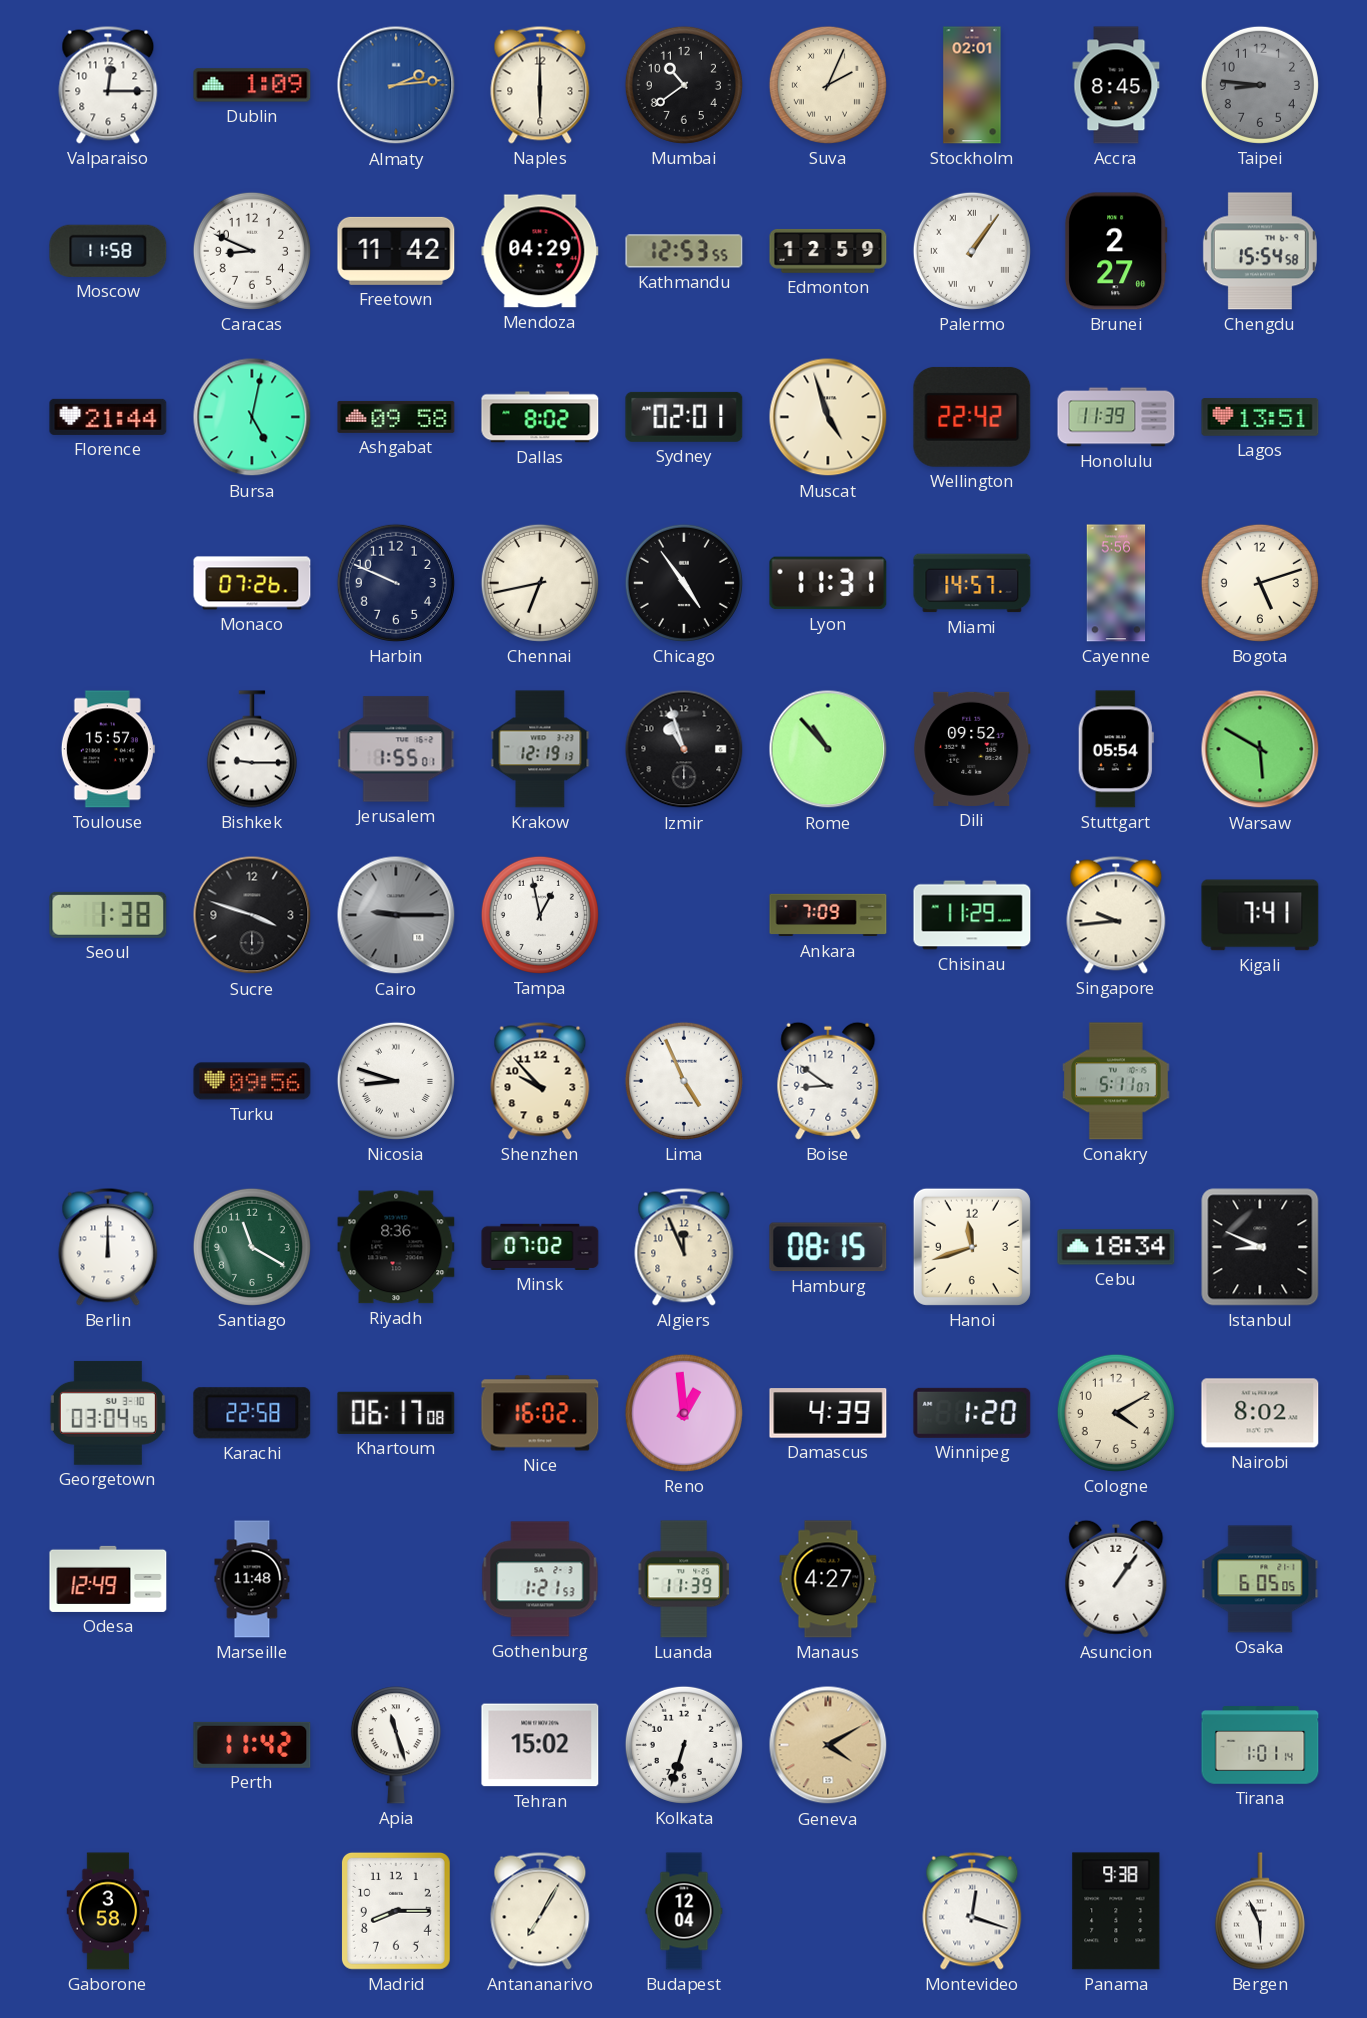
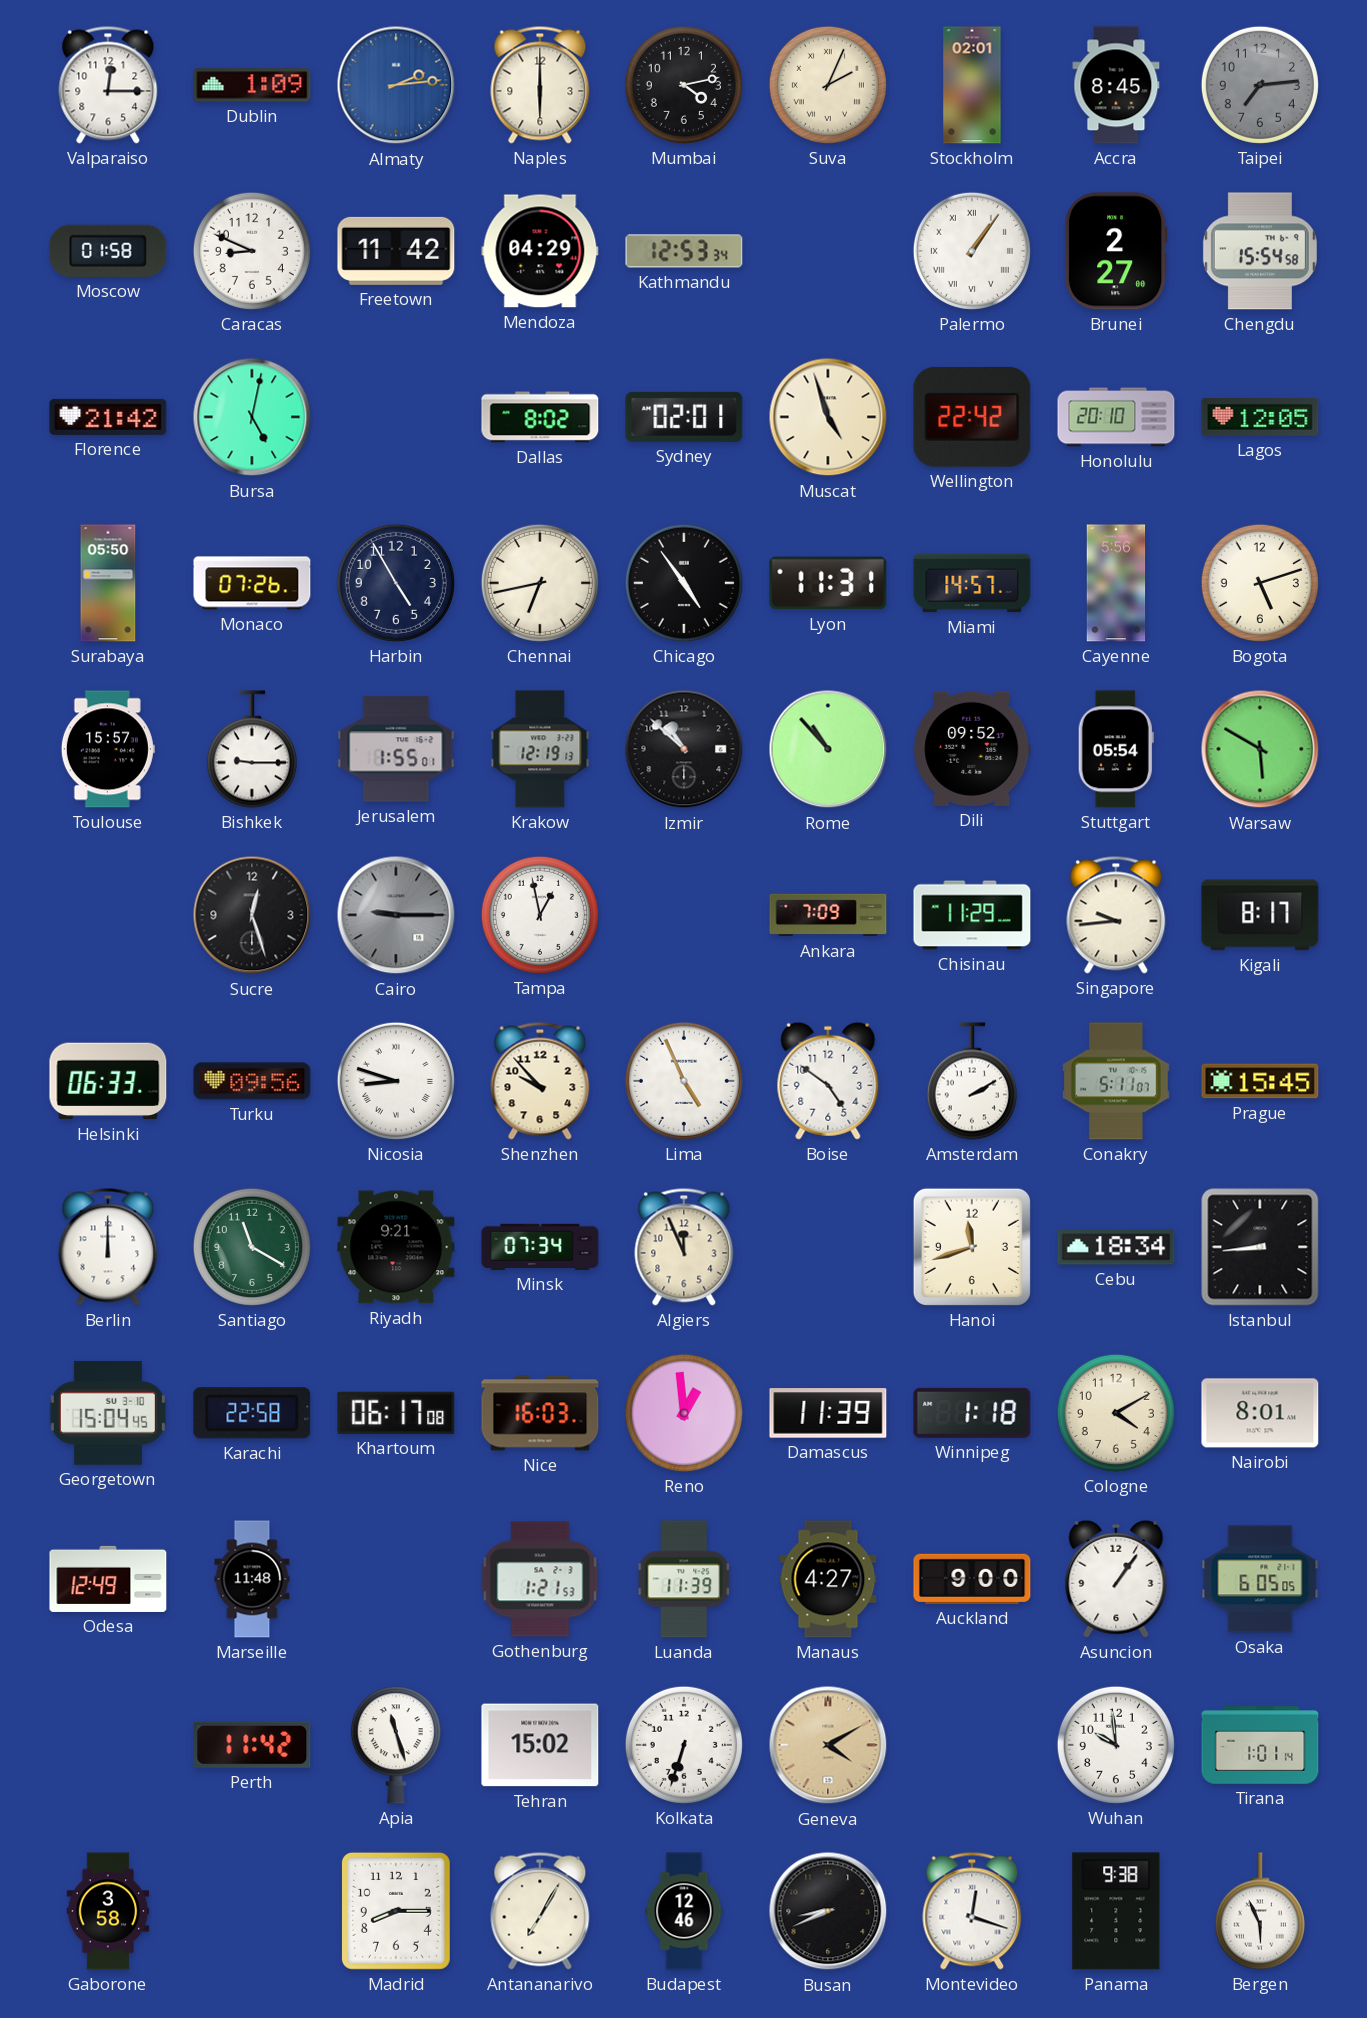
Mumbai: 10:39 -> 4:13 (684, 85)
Taipei: 8:46 -> 7:14 (1260, 85)
Moscow: 11:58 -> 01:58 (108, 251)
Kathmandu: 12:53:55 -> 12:53:34 (684, 251)
Edmonton: 12:59 -> none (828, 251)
Florence: 21:44 -> 21:42 (108, 417)
Ashgabat: 09:58 -> none (396, 417)
Honolulu: 11:39 -> 20:10 (1116, 417)
Lagos: 13:51 -> 12:05 (1260, 417)
Surabaya: none -> 05:50 (108, 583)
Harbin: 9:49 -> 4:55 (396, 583)
Izmir: 10:57 -> 10:52 (684, 749)
Seoul: 1:38 -> none (108, 915)
Sucre: 3:48 -> 12:27 (252, 915)
Kigali: 7:41 -> 8:17 (1260, 915)
Helsinki: none -> 06:33 (108, 1081)
Boise: 8:51 -> 4:51 (828, 1081)
Amsterdam: none -> 2:10 (972, 1081)
Prague: none -> 15:45 (1260, 1081)
Riyadh: 8:36 -> 9:21 (396, 1247)
Minsk: 07:02 -> 07:34 (540, 1247)
Hamburg: 08:15 -> none (828, 1247)
Istanbul: 8:49 -> 8:44 (1260, 1247)
Georgetown: 03:04 -> 15:04 (108, 1413)
Nice: 16:02 -> 16:03 (540, 1413)
Damascus: 4:39 -> 11:39 (828, 1413)
Winnipeg: 1:20 -> 1:18 (972, 1413)
Nairobi: 8:02 -> 8:01 (1260, 1413)
Auckland: none -> 9:00 (972, 1579)
Wuhan: none -> 9:59 (1116, 1745)
Budapest: 12:04 -> 12:46 (684, 1911)
Busan: none -> 8:41 (828, 1911)
